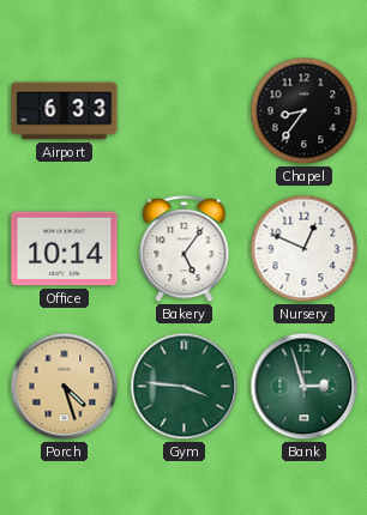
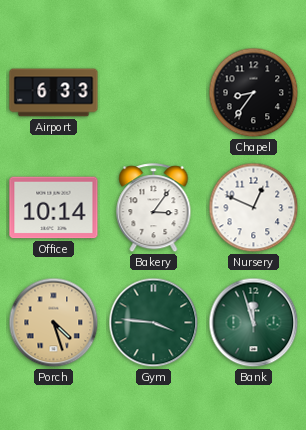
Bakery: 5:06 -> 3:06 (154, 208)
Bank: 2:57 -> 11:57 (254, 323)
